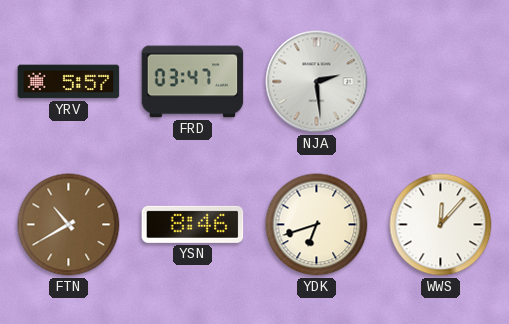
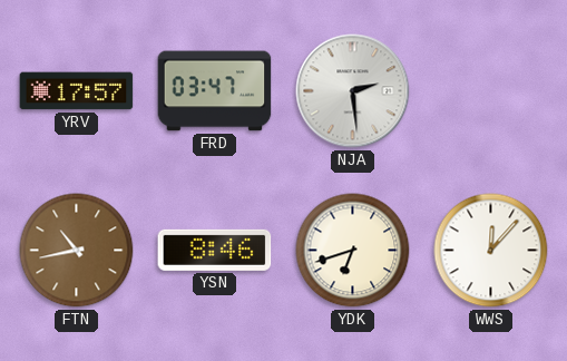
YRV: 5:57 -> 17:57 (77, 91)
FTN: 10:40 -> 10:43 (77, 251)
